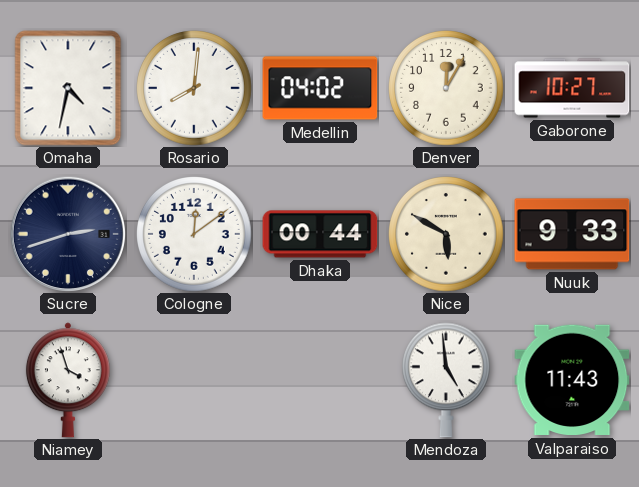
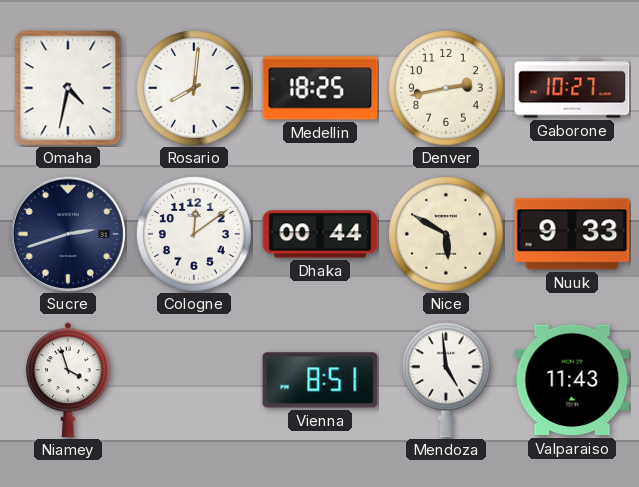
Medellin: 04:02 -> 18:25 (320, 88)
Denver: 12:05 -> 2:43 (447, 89)
Vienna: none -> 8:51 (320, 380)
